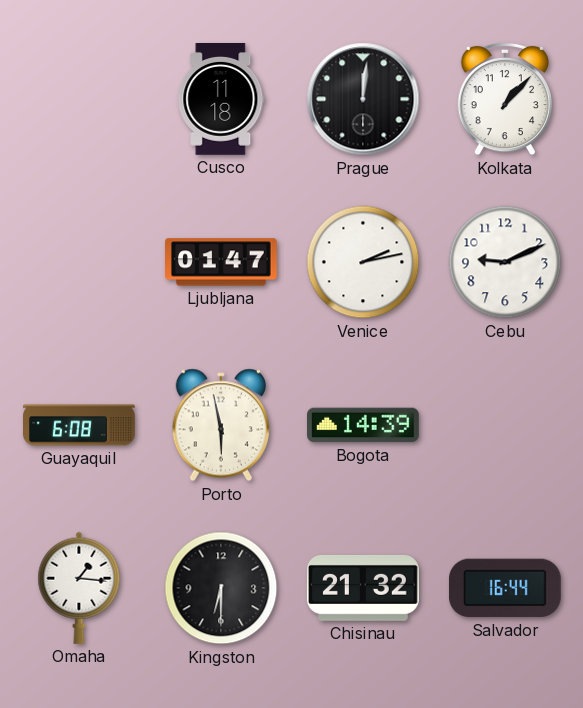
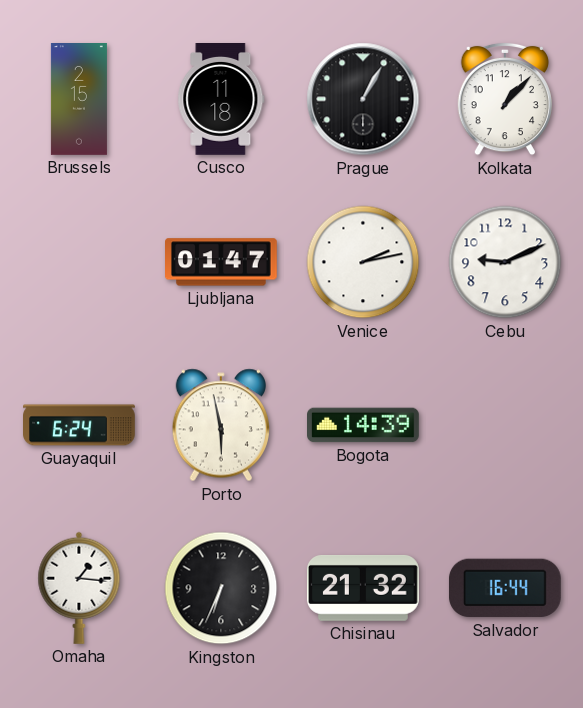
Brussels: none -> 2:15 (79, 100)
Prague: 12:01 -> 1:05 (363, 99)
Guayaquil: 6:08 -> 6:24 (80, 425)
Kingston: 6:30 -> 6:34 (221, 588)
